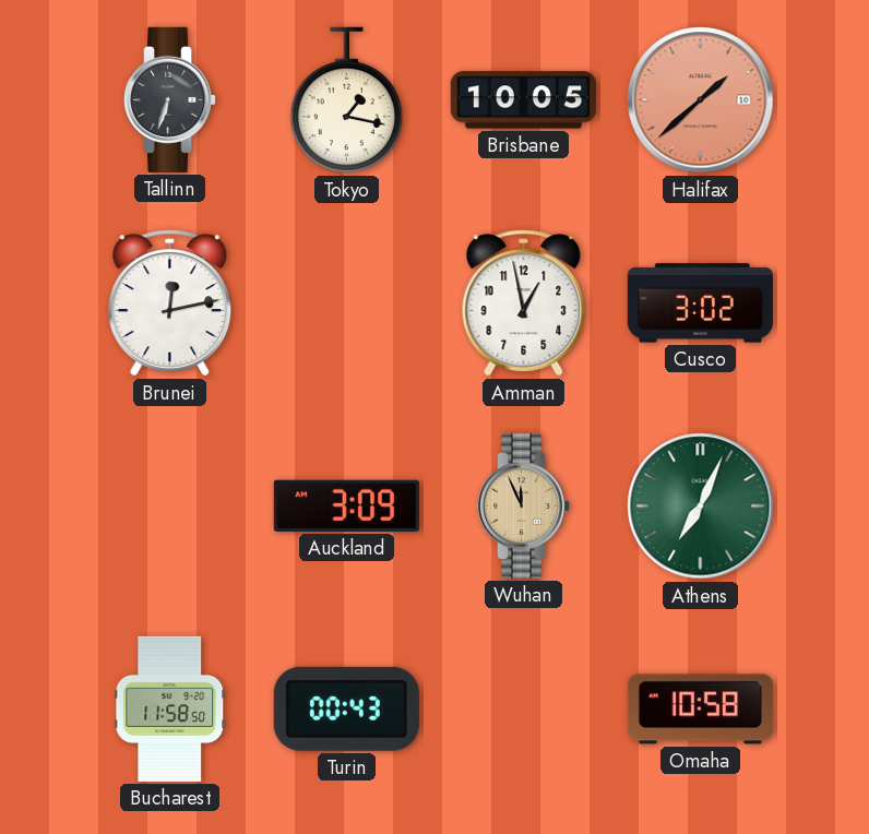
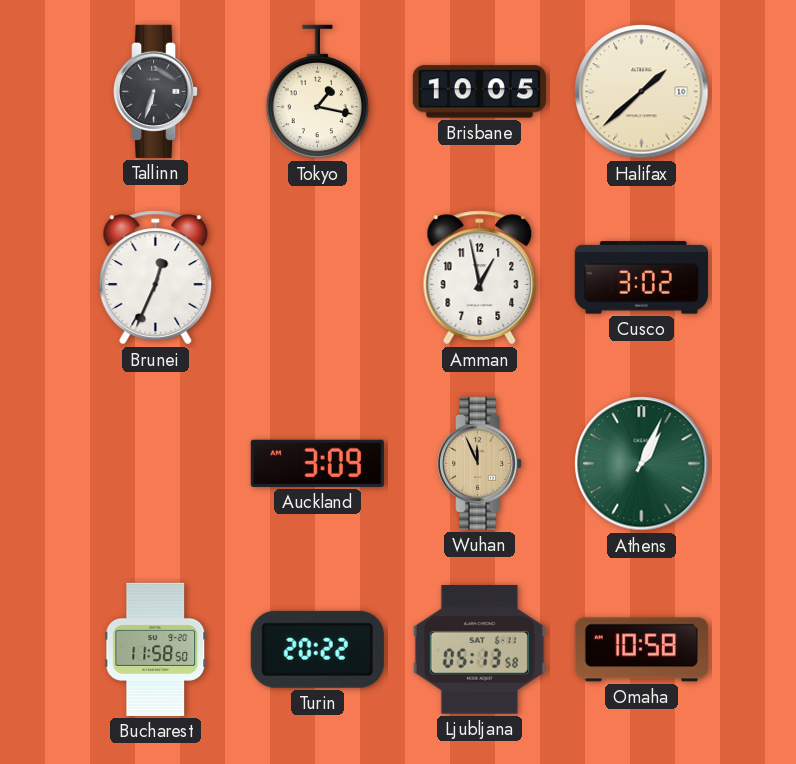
Halifax dial: salmon -> cream (642, 92)
Brunei: 12:13 -> 12:34 (156, 278)
Athens: 7:04 -> 1:04 (642, 464)
Turin: 00:43 -> 20:22 (317, 649)
Ljubljana: none -> 05:13 (479, 650)
